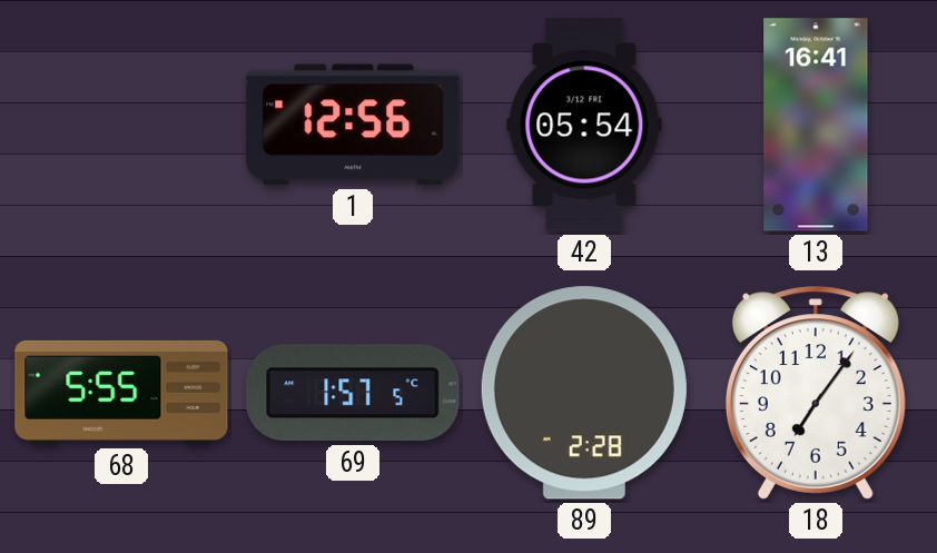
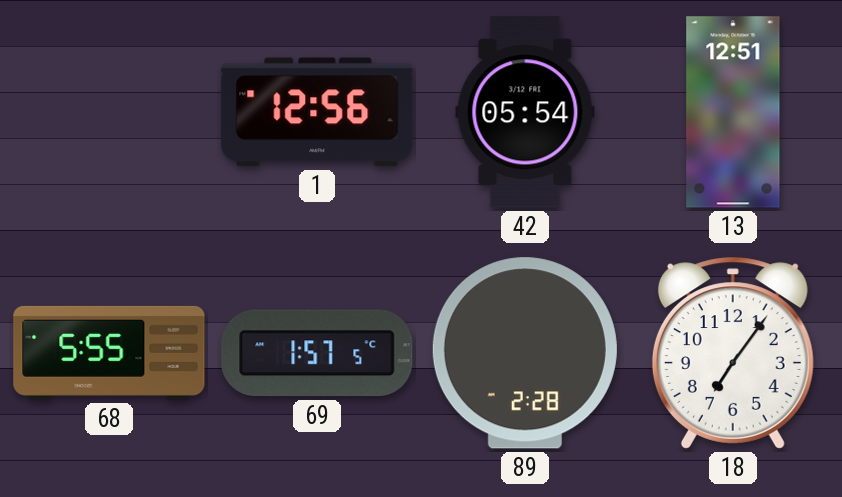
13: 16:41 -> 12:51 (733, 112)
